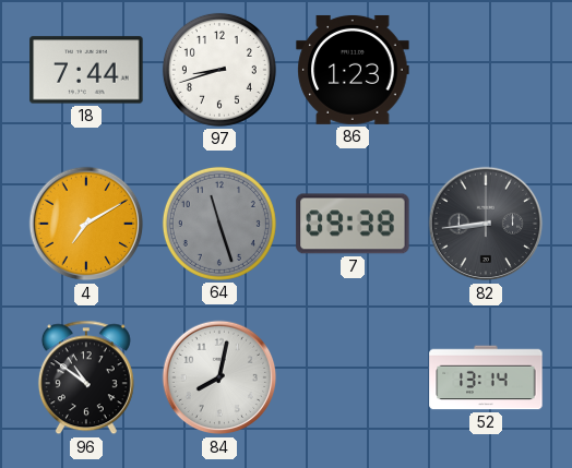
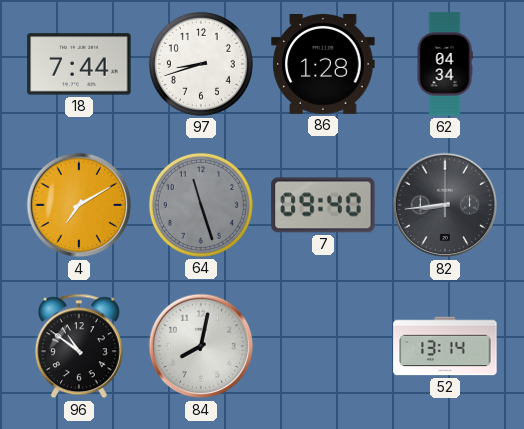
86: 1:23 -> 1:28 (323, 64)
62: none -> 04:34 (445, 64)
7: 09:38 -> 09:40 (323, 205)
